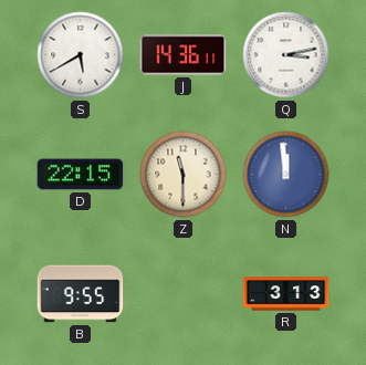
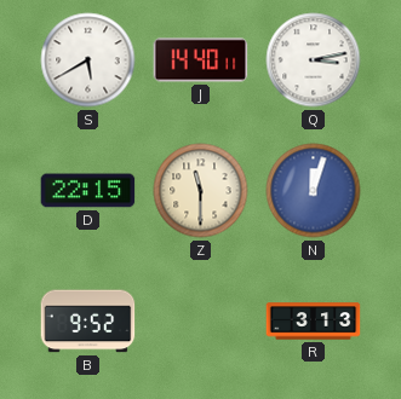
J: 14:36 -> 14:40 (201, 60)
N: 11:59 -> 12:03 (314, 191)
B: 9:55 -> 9:52 (88, 322)
